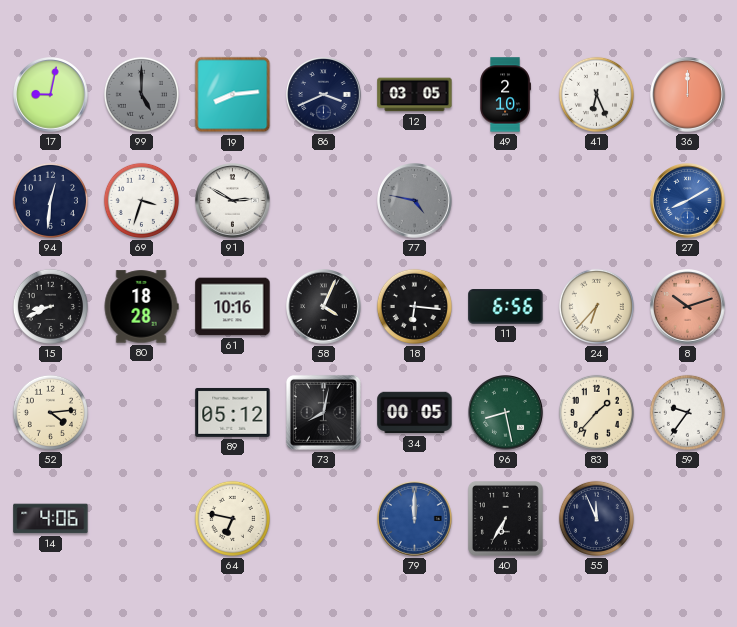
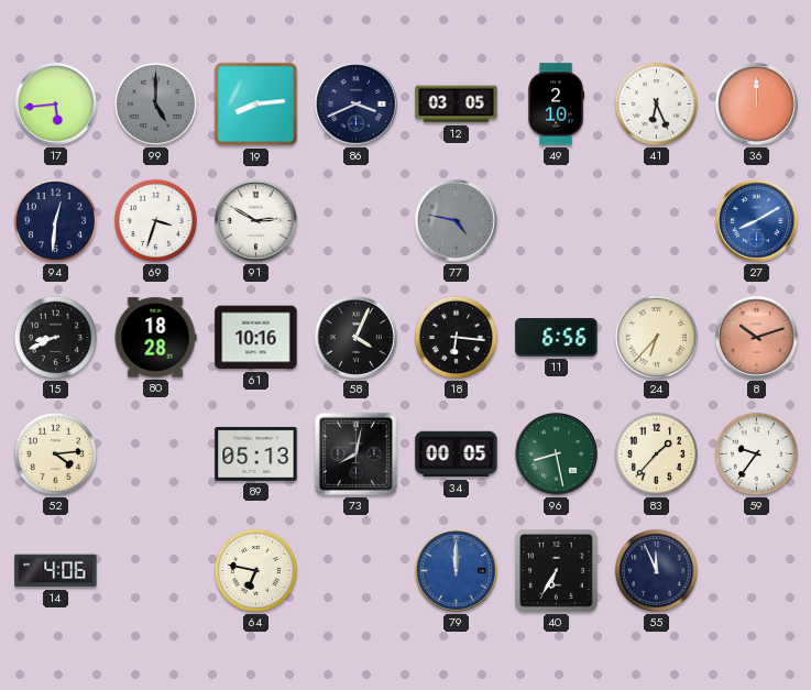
17: 9:02 -> 5:44 (56, 105)
89: 05:12 -> 05:13 (256, 453)
